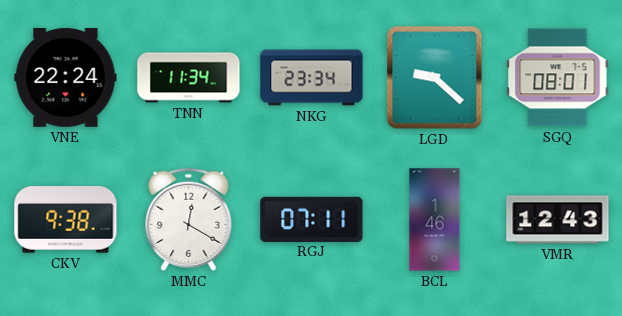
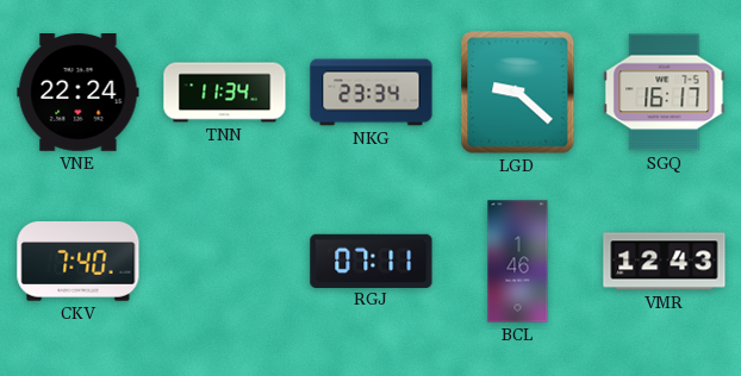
SGQ: 08:01 -> 16:17 (665, 93)
CKV: 9:38 -> 7:40 (79, 262)
MMC: 12:20 -> none (189, 219)
